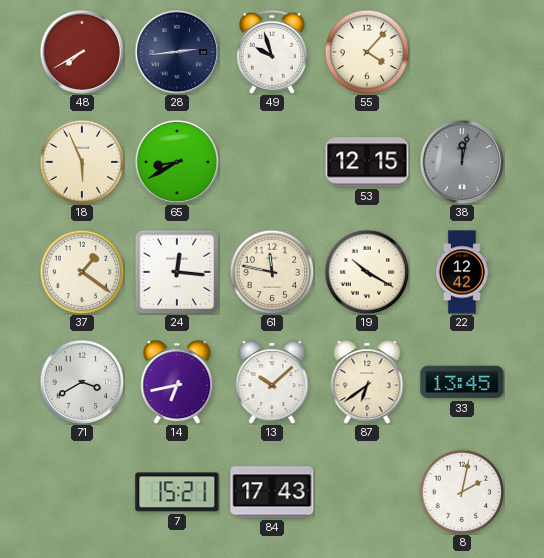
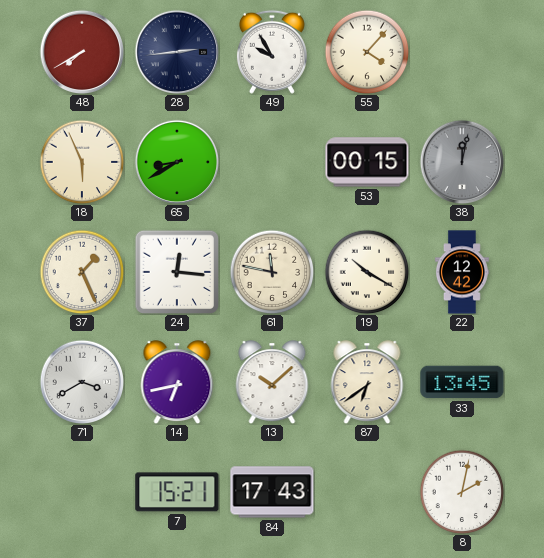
49: 9:57 -> 9:55 (272, 52)
53: 12:15 -> 00:15 (367, 162)
37: 1:21 -> 1:26 (82, 272)
